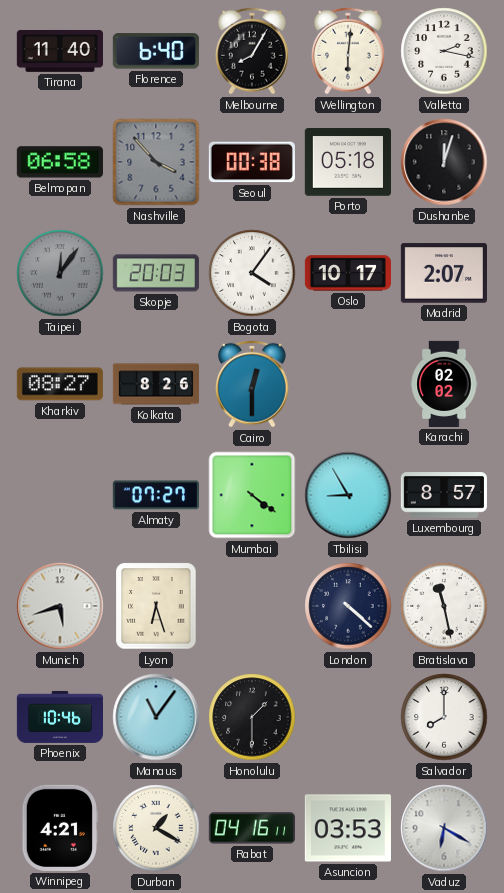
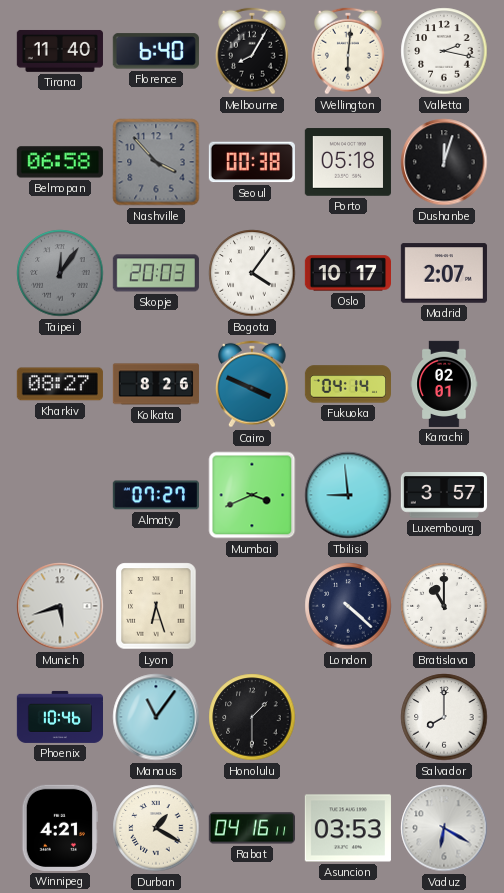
Cairo: 12:30 -> 3:49 (253, 384)
Fukuoka: none -> 04:14 (347, 384)
Karachi: 02:02 -> 02:01 (444, 384)
Mumbai: 4:21 -> 3:41 (252, 495)
Tbilisi: 8:55 -> 8:59 (348, 495)
Luxembourg: 8:57 -> 3:57 (444, 495)
Bratislava: 11:28 -> 11:00 (444, 606)
